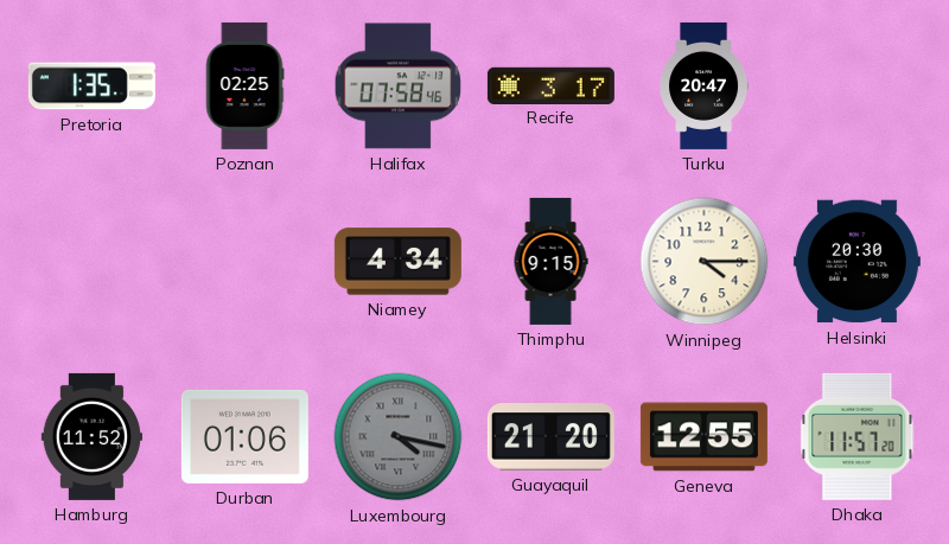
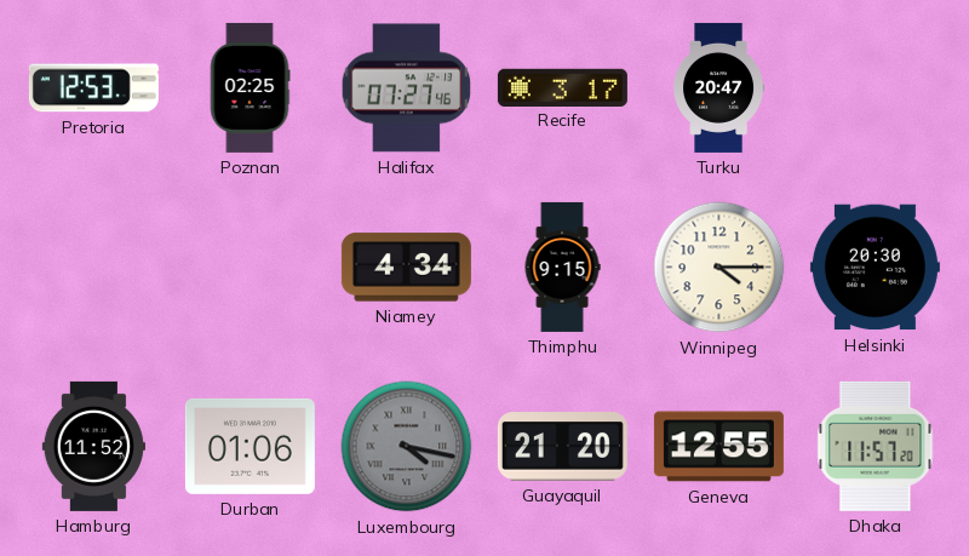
Pretoria: 1:35 -> 12:53 (93, 88)
Halifax: 07:58 -> 07:27 (407, 88)
